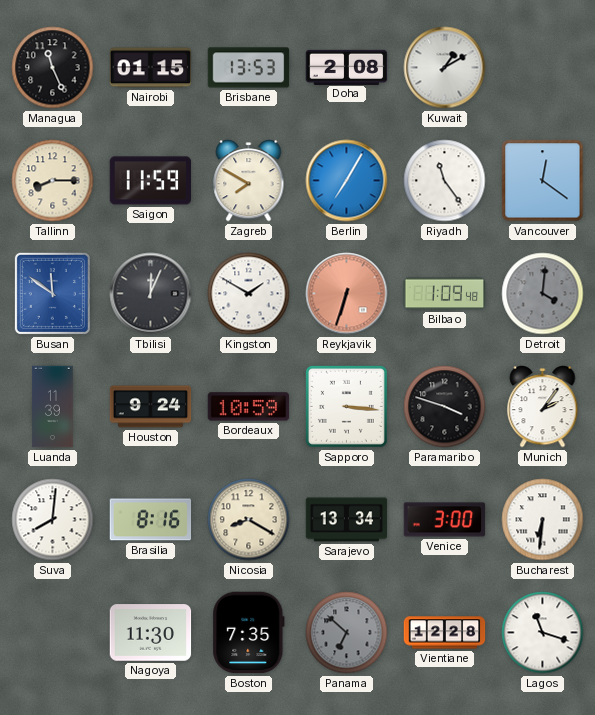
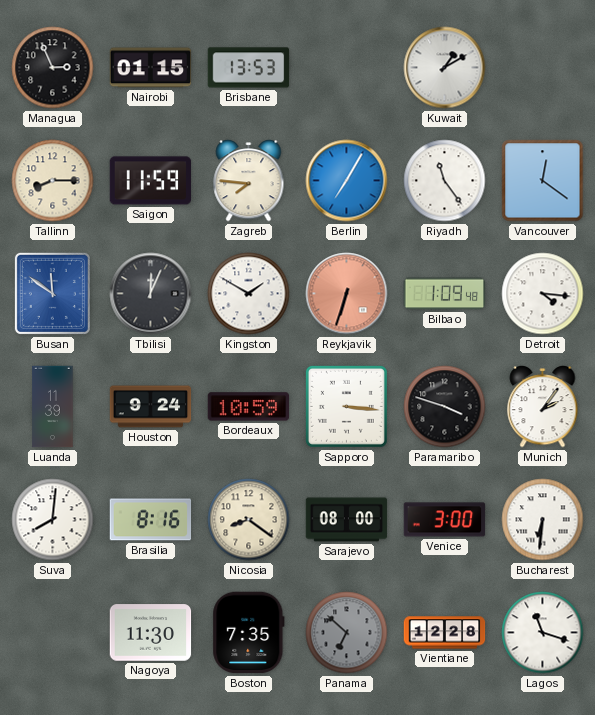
Managua: 11:26 -> 2:56 (53, 68)
Doha: 2:08 -> none (347, 67)
Zagreb: 7:50 -> 7:46 (249, 181)
Detroit: 4:01 -> 4:16 (543, 294)
Detroit dial: grey -> white (543, 294)
Nicosia: 8:20 -> 8:21 (249, 520)
Sarajevo: 13:34 -> 08:00 (347, 520)
